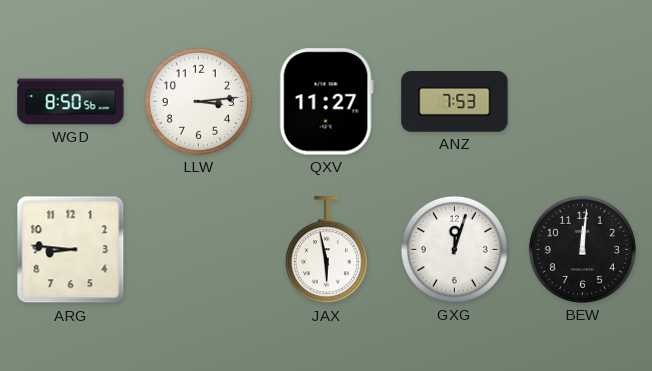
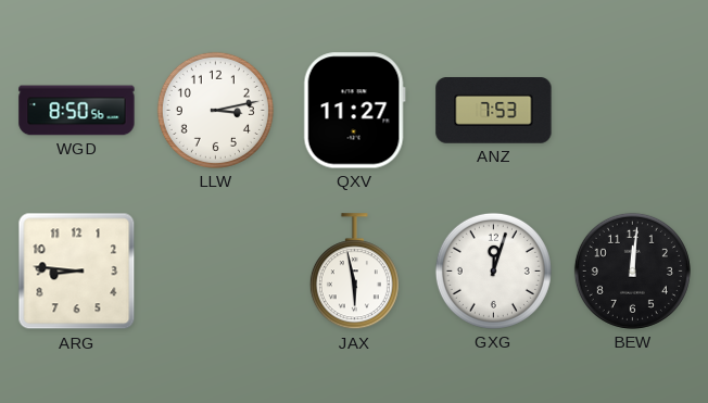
LLW: 3:14 -> 3:13 (215, 110)
